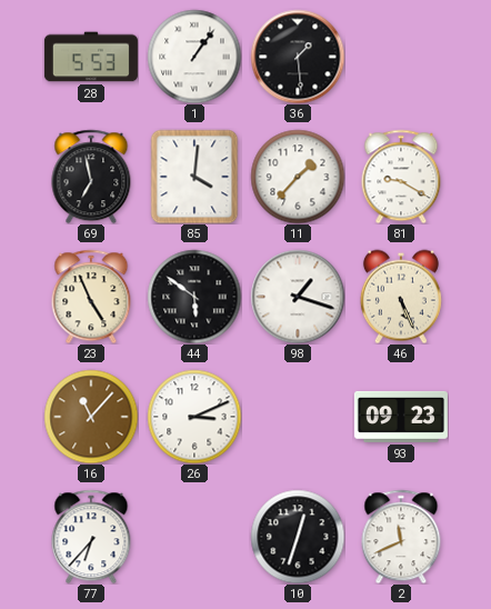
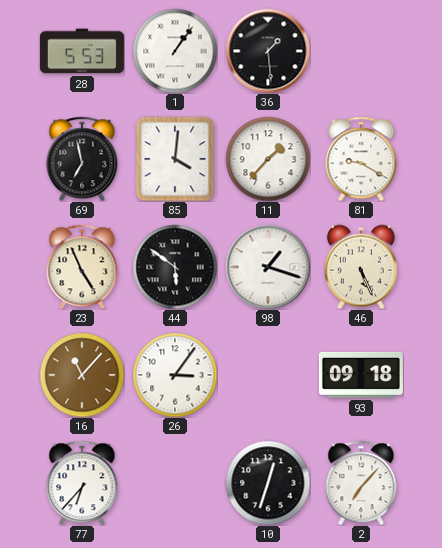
26: 3:11 -> 3:06 (175, 375)
93: 09:23 -> 09:18 (361, 375)
2: 11:41 -> 7:07 (361, 483)
